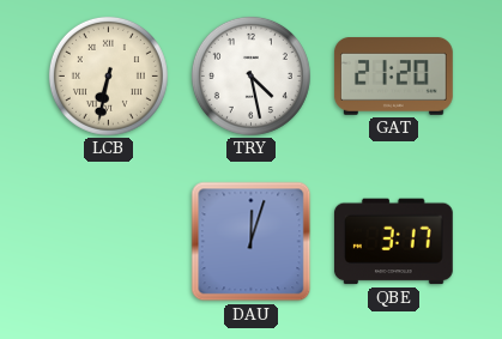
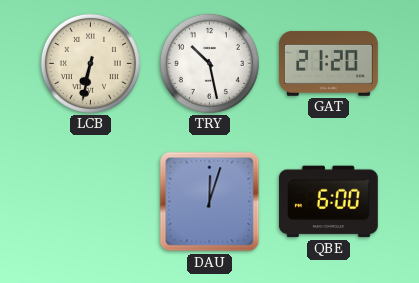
TRY: 4:28 -> 10:28 (209, 63)
QBE: 3:17 -> 6:00 (328, 202)
